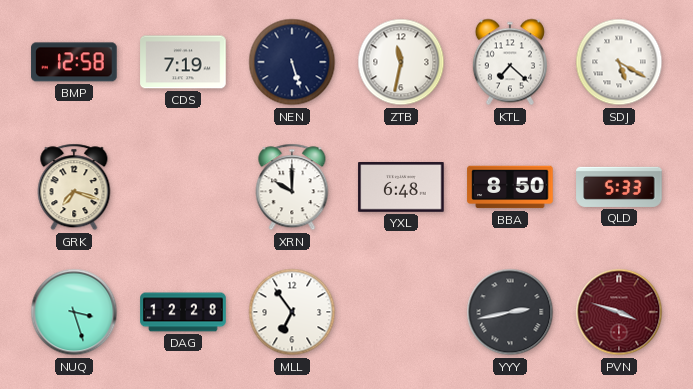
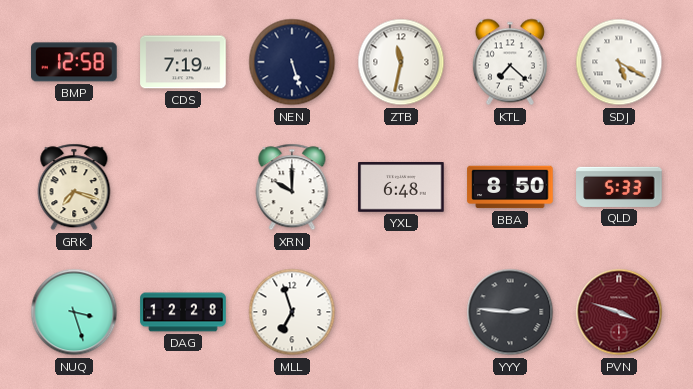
MLL: 6:54 -> 6:57 (292, 312)
YYY: 2:43 -> 2:46 (510, 312)
